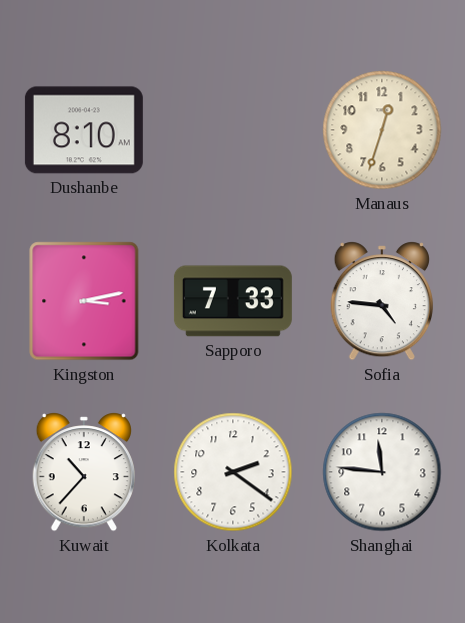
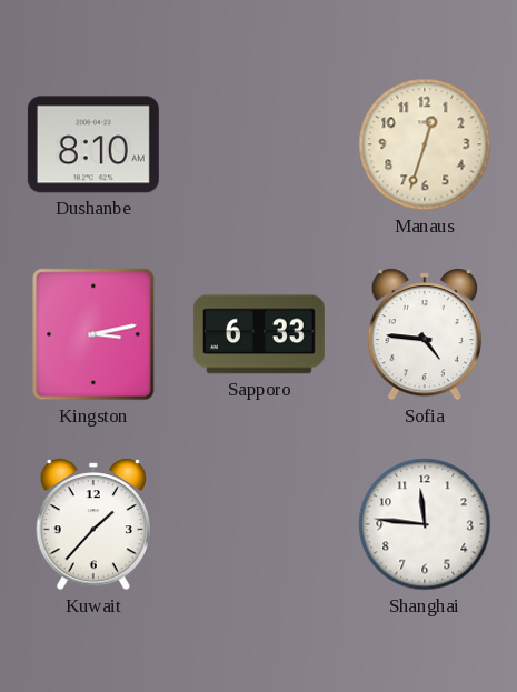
Sapporo: 7:33 -> 6:33 (259, 334)
Kuwait: 10:37 -> 1:37 (93, 524)
Kolkata: 2:21 -> none (233, 472)
